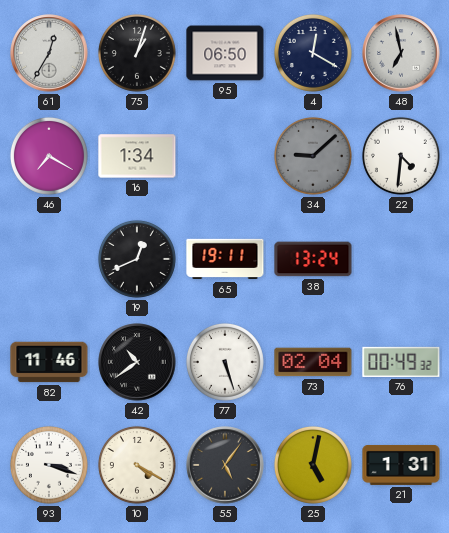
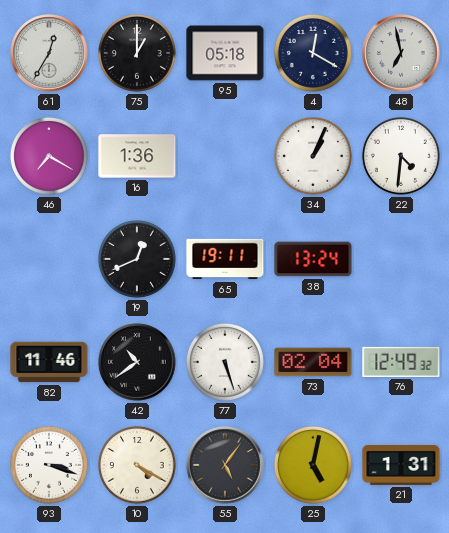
75: 1:03 -> 1:00 (137, 53)
95: 06:50 -> 05:18 (225, 53)
16: 1:34 -> 1:36 (137, 156)
34: 9:08 -> 1:04 (313, 156)
34 dial: grey -> white (313, 156)
76: 00:49 -> 12:49 (401, 362)
